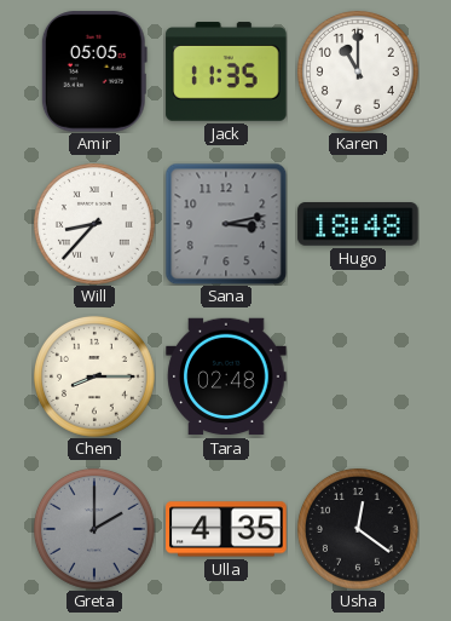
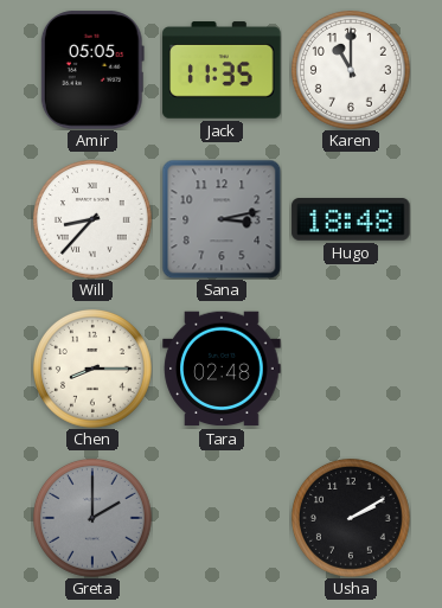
Ulla: 4:35 -> none (226, 529)
Usha: 12:21 -> 2:10 (351, 518)
